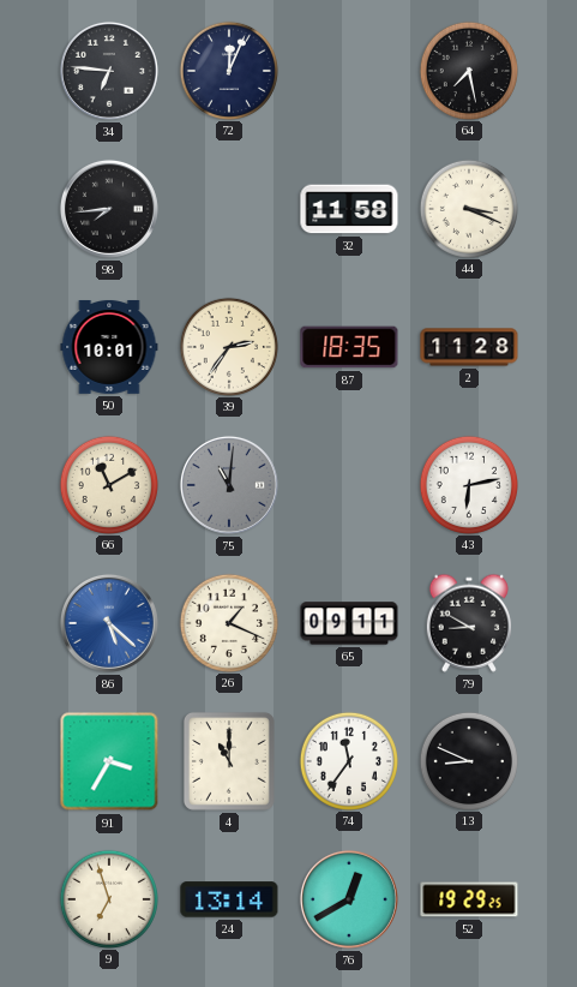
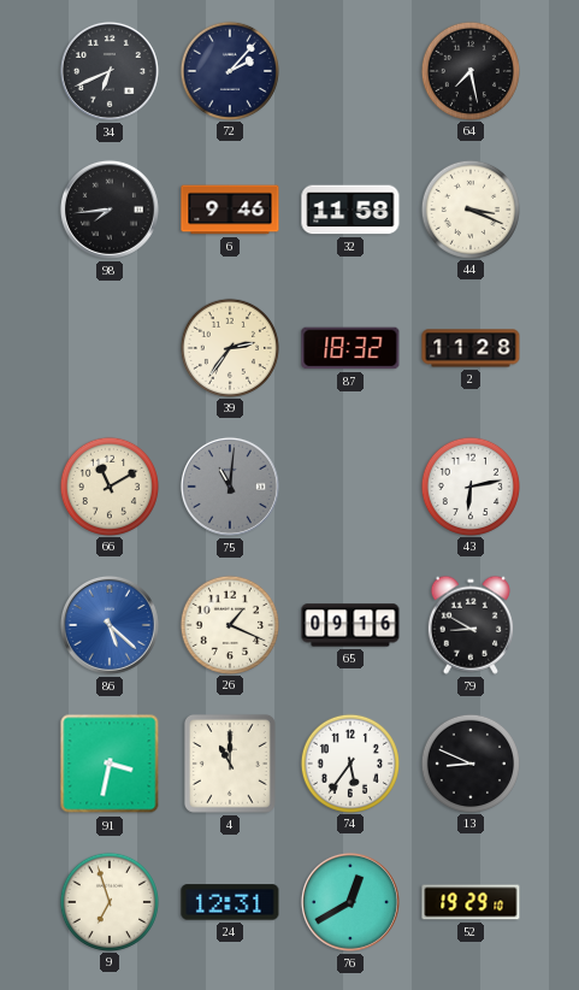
34: 6:46 -> 6:41 (110, 71)
72: 12:04 -> 2:07 (229, 70)
6: none -> 9:46 (230, 210)
50: 10:01 -> none (109, 347)
87: 18:35 -> 18:32 (350, 348)
65: 09:11 -> 09:16 (350, 625)
91: 3:35 -> 3:32 (110, 764)
74: 11:36 -> 5:36 (349, 762)
24: 13:14 -> 12:31 (230, 902)
52: 19:29:25 -> 19:29:10 (471, 902)
